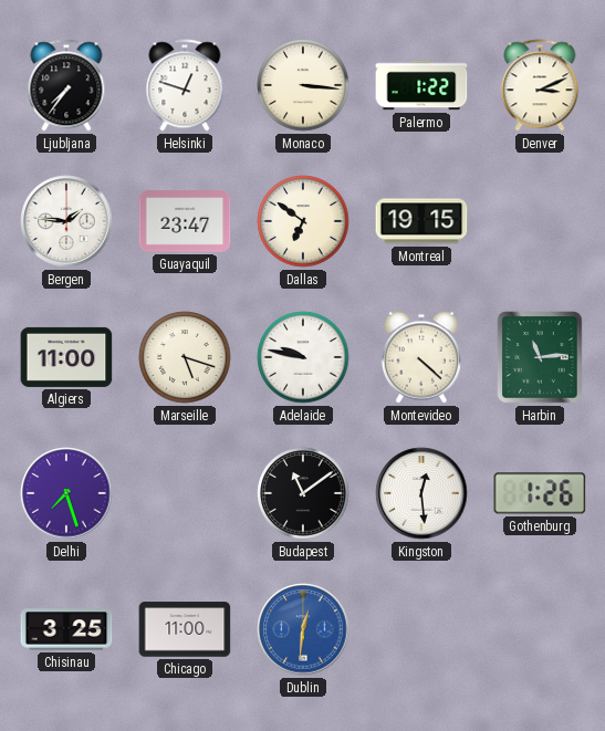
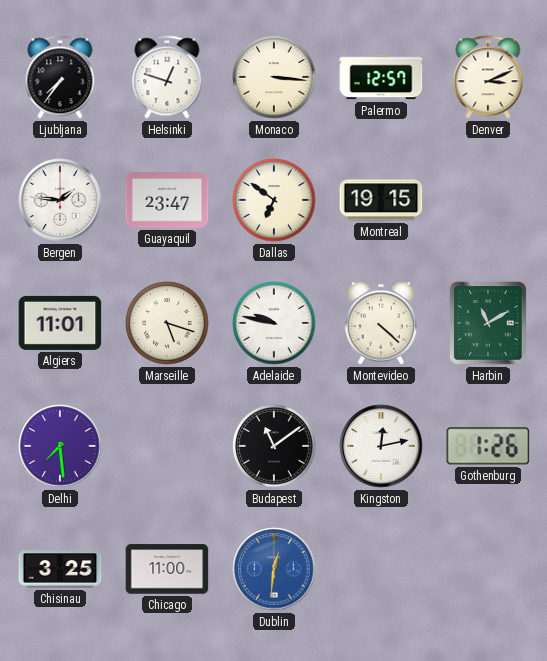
Palermo: 1:22 -> 12:57 (381, 77)
Algiers: 11:00 -> 11:01 (60, 323)
Harbin: 11:14 -> 11:10 (488, 323)
Delhi: 7:27 -> 7:29 (60, 446)
Kingston: 12:29 -> 12:13 (381, 446)
